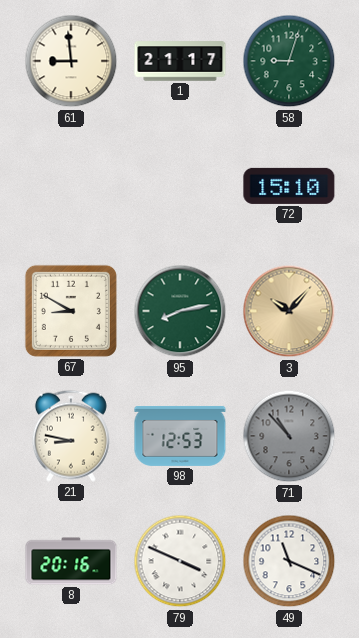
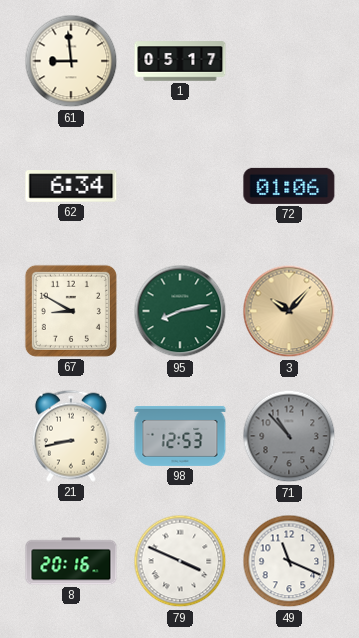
1: 21:17 -> 05:17 (180, 61)
58: 9:03 -> none (289, 61)
62: none -> 6:34 (71, 186)
72: 15:10 -> 01:06 (289, 186)
21: 8:47 -> 8:43 (71, 436)
